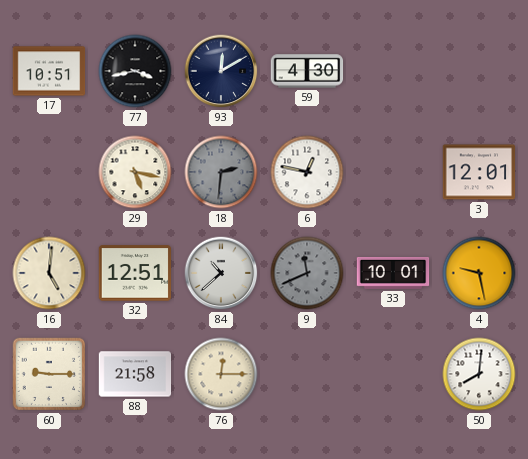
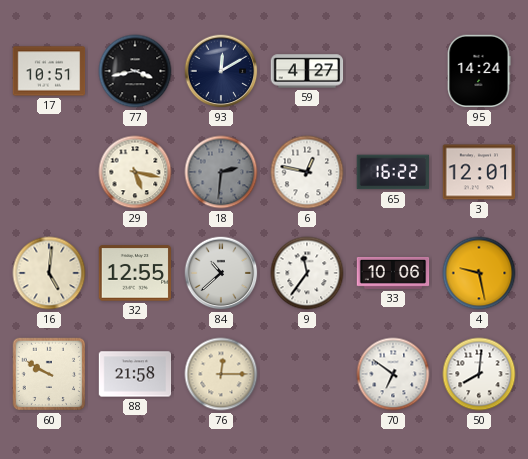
59: 4:30 -> 4:27 (307, 71)
95: none -> 14:24 (479, 71)
65: none -> 16:22 (392, 172)
32: 12:51 -> 12:55 (135, 273)
9: 11:41 -> 11:36 (307, 273)
9 dial: grey -> white (307, 273)
33: 10:01 -> 10:06 (393, 273)
60: 9:15 -> 9:50 (49, 374)
70: none -> 6:51 (393, 374)
